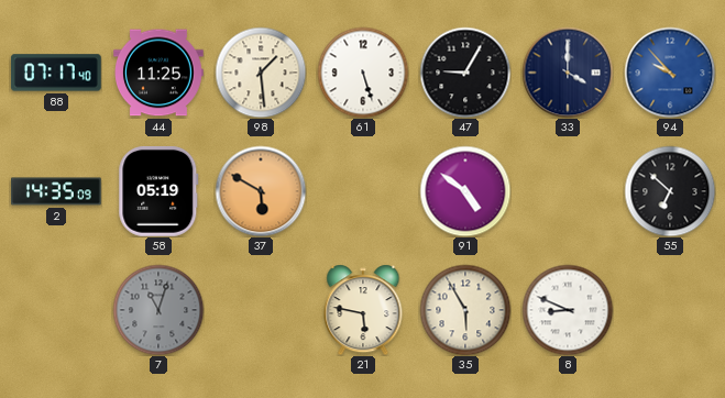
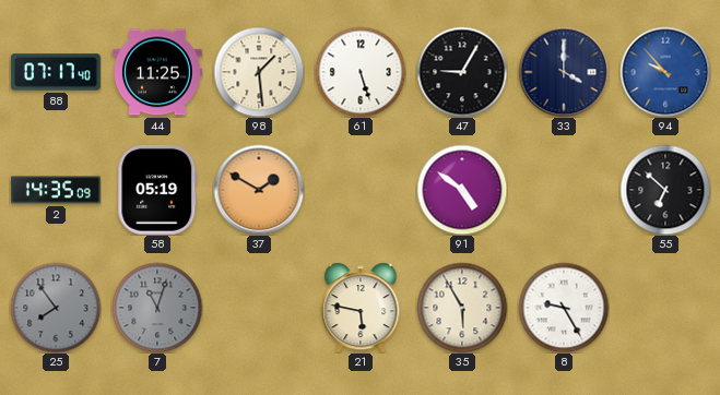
37: 5:50 -> 1:50 (259, 190)
25: none -> 7:54 (56, 308)
8: 8:49 -> 9:25 (564, 308)
